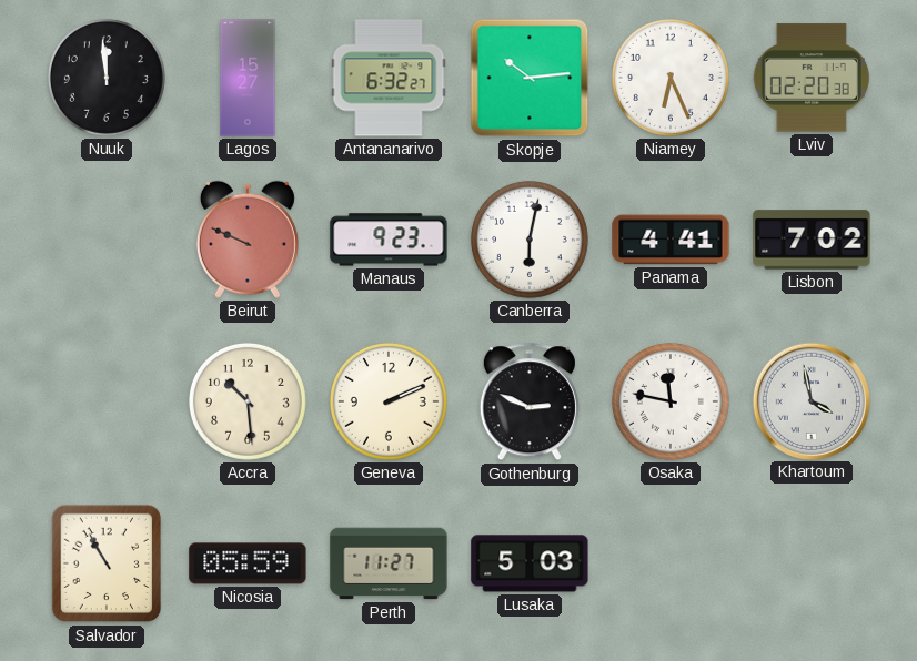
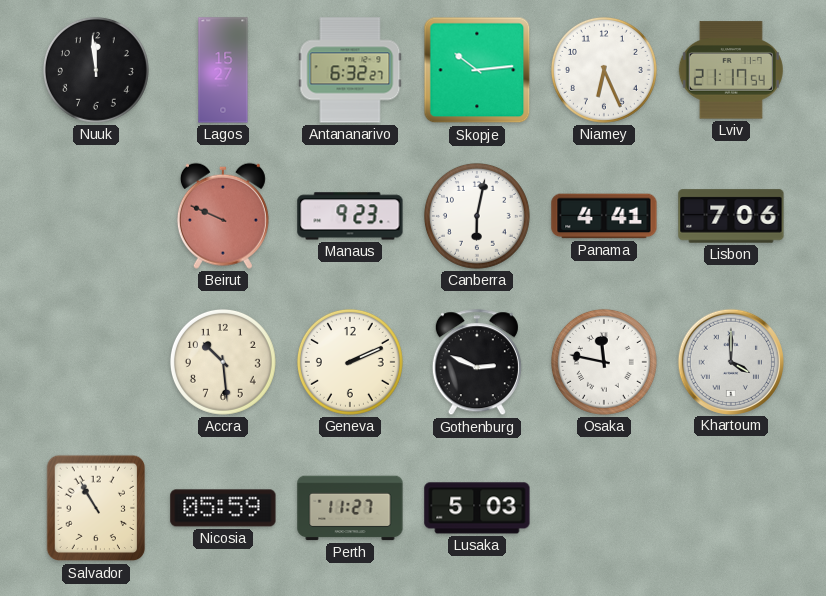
Lviv: 02:20 -> 21:17 (731, 70)
Lisbon: 7:02 -> 7:06 (731, 216)
Khartoum: 3:58 -> 4:00 (730, 361)
